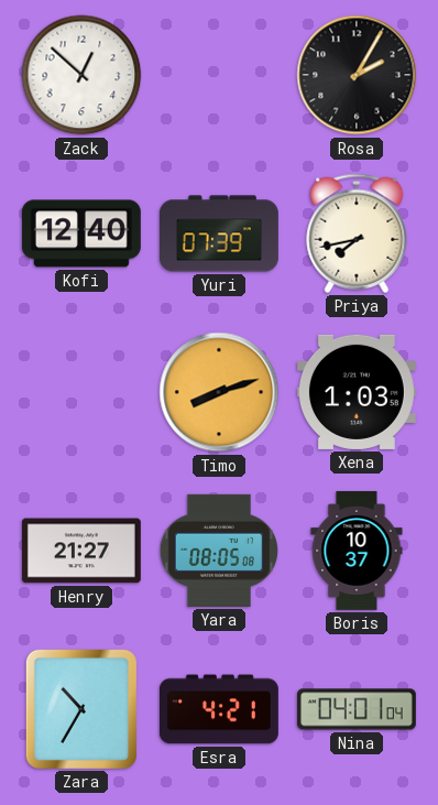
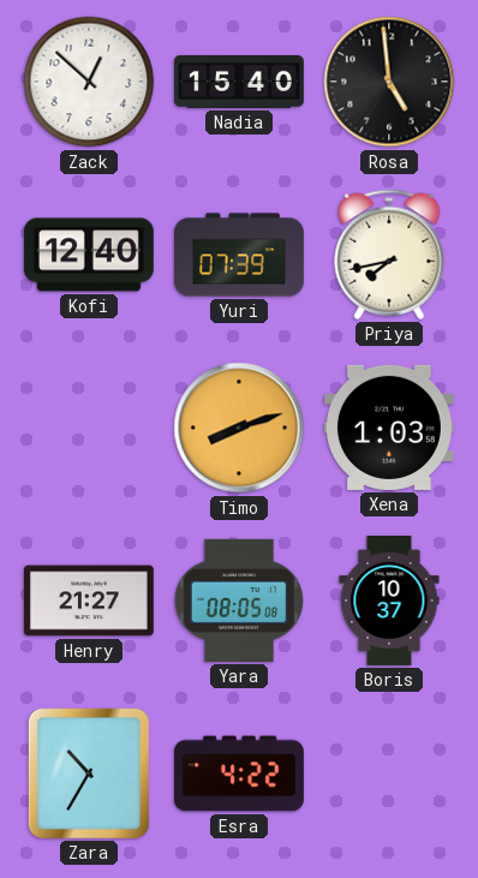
Nadia: none -> 15:40 (239, 82)
Rosa: 2:05 -> 4:59 (389, 82)
Esra: 4:21 -> 4:22 (239, 774)
Nina: 04:01 -> none (357, 709)
